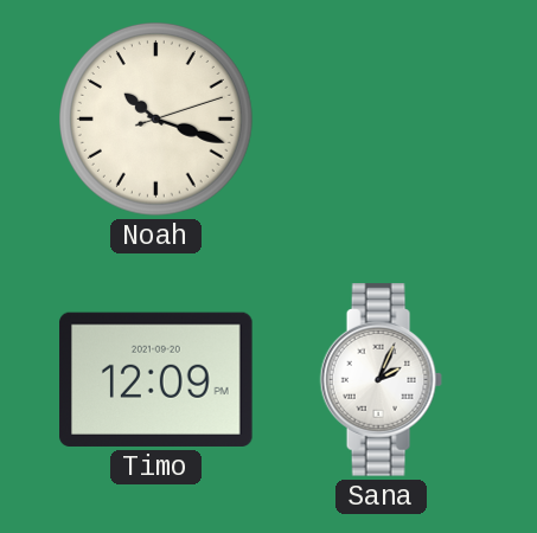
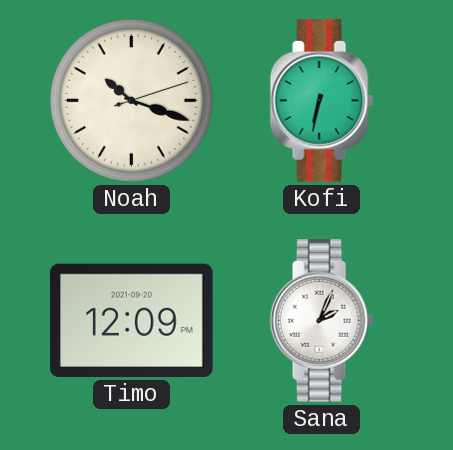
Kofi: none -> 6:32 (321, 101)
